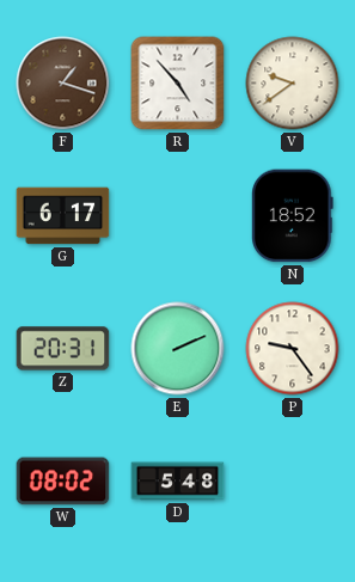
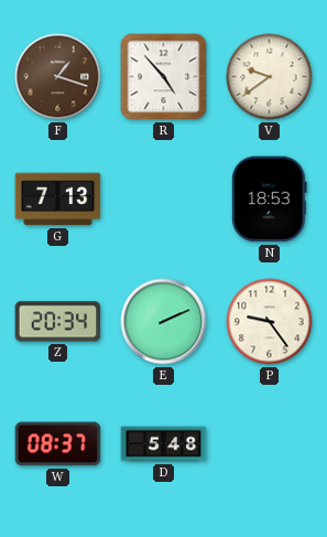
G: 6:17 -> 7:13 (58, 200)
N: 18:52 -> 18:53 (270, 200)
Z: 20:31 -> 20:34 (58, 322)
W: 08:02 -> 08:37 (58, 444)
